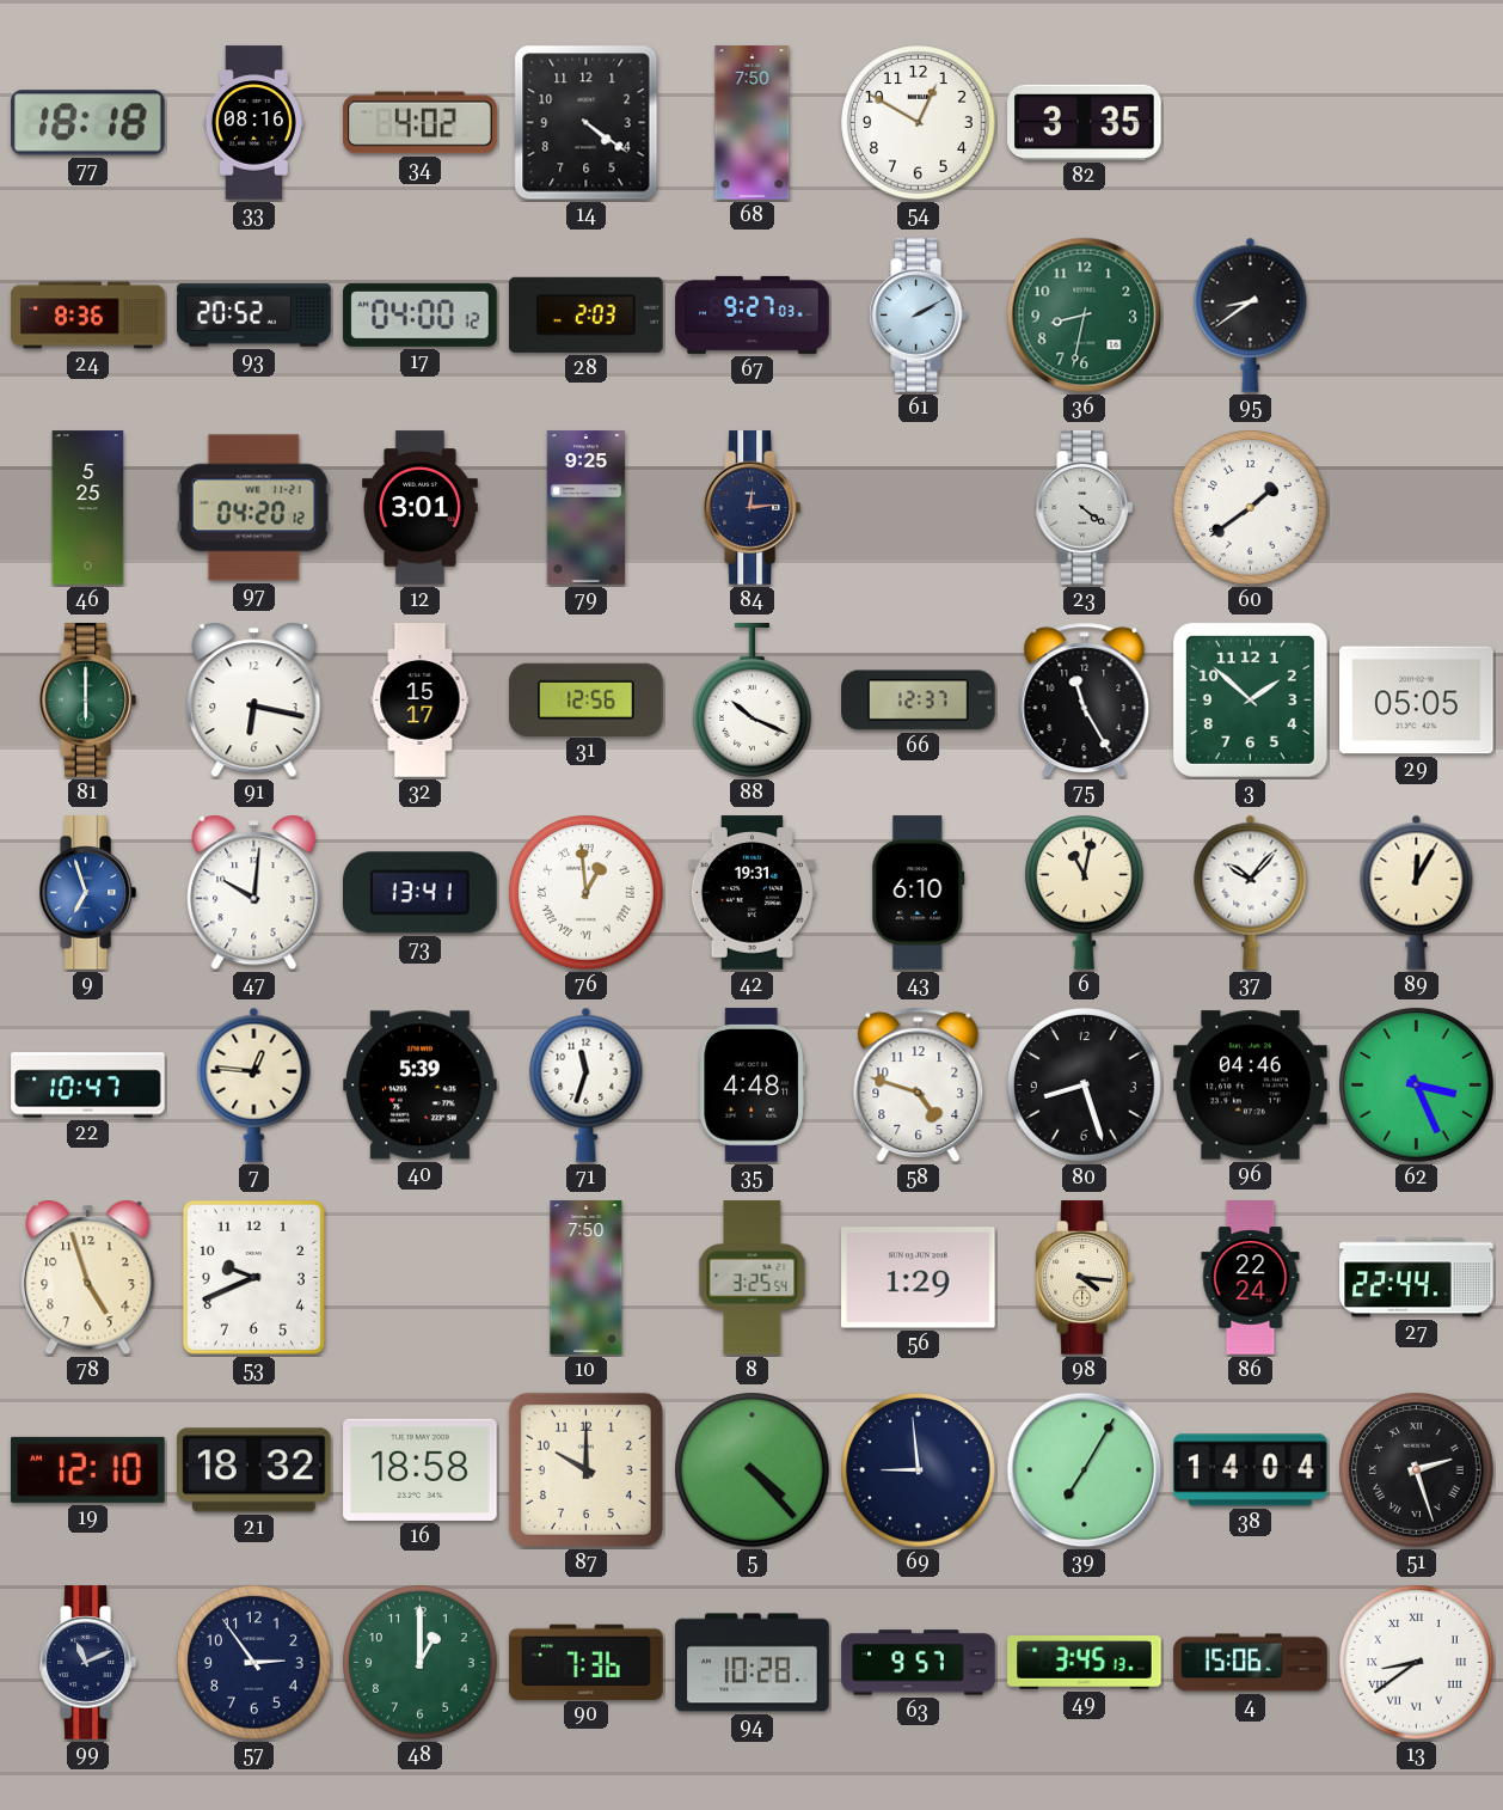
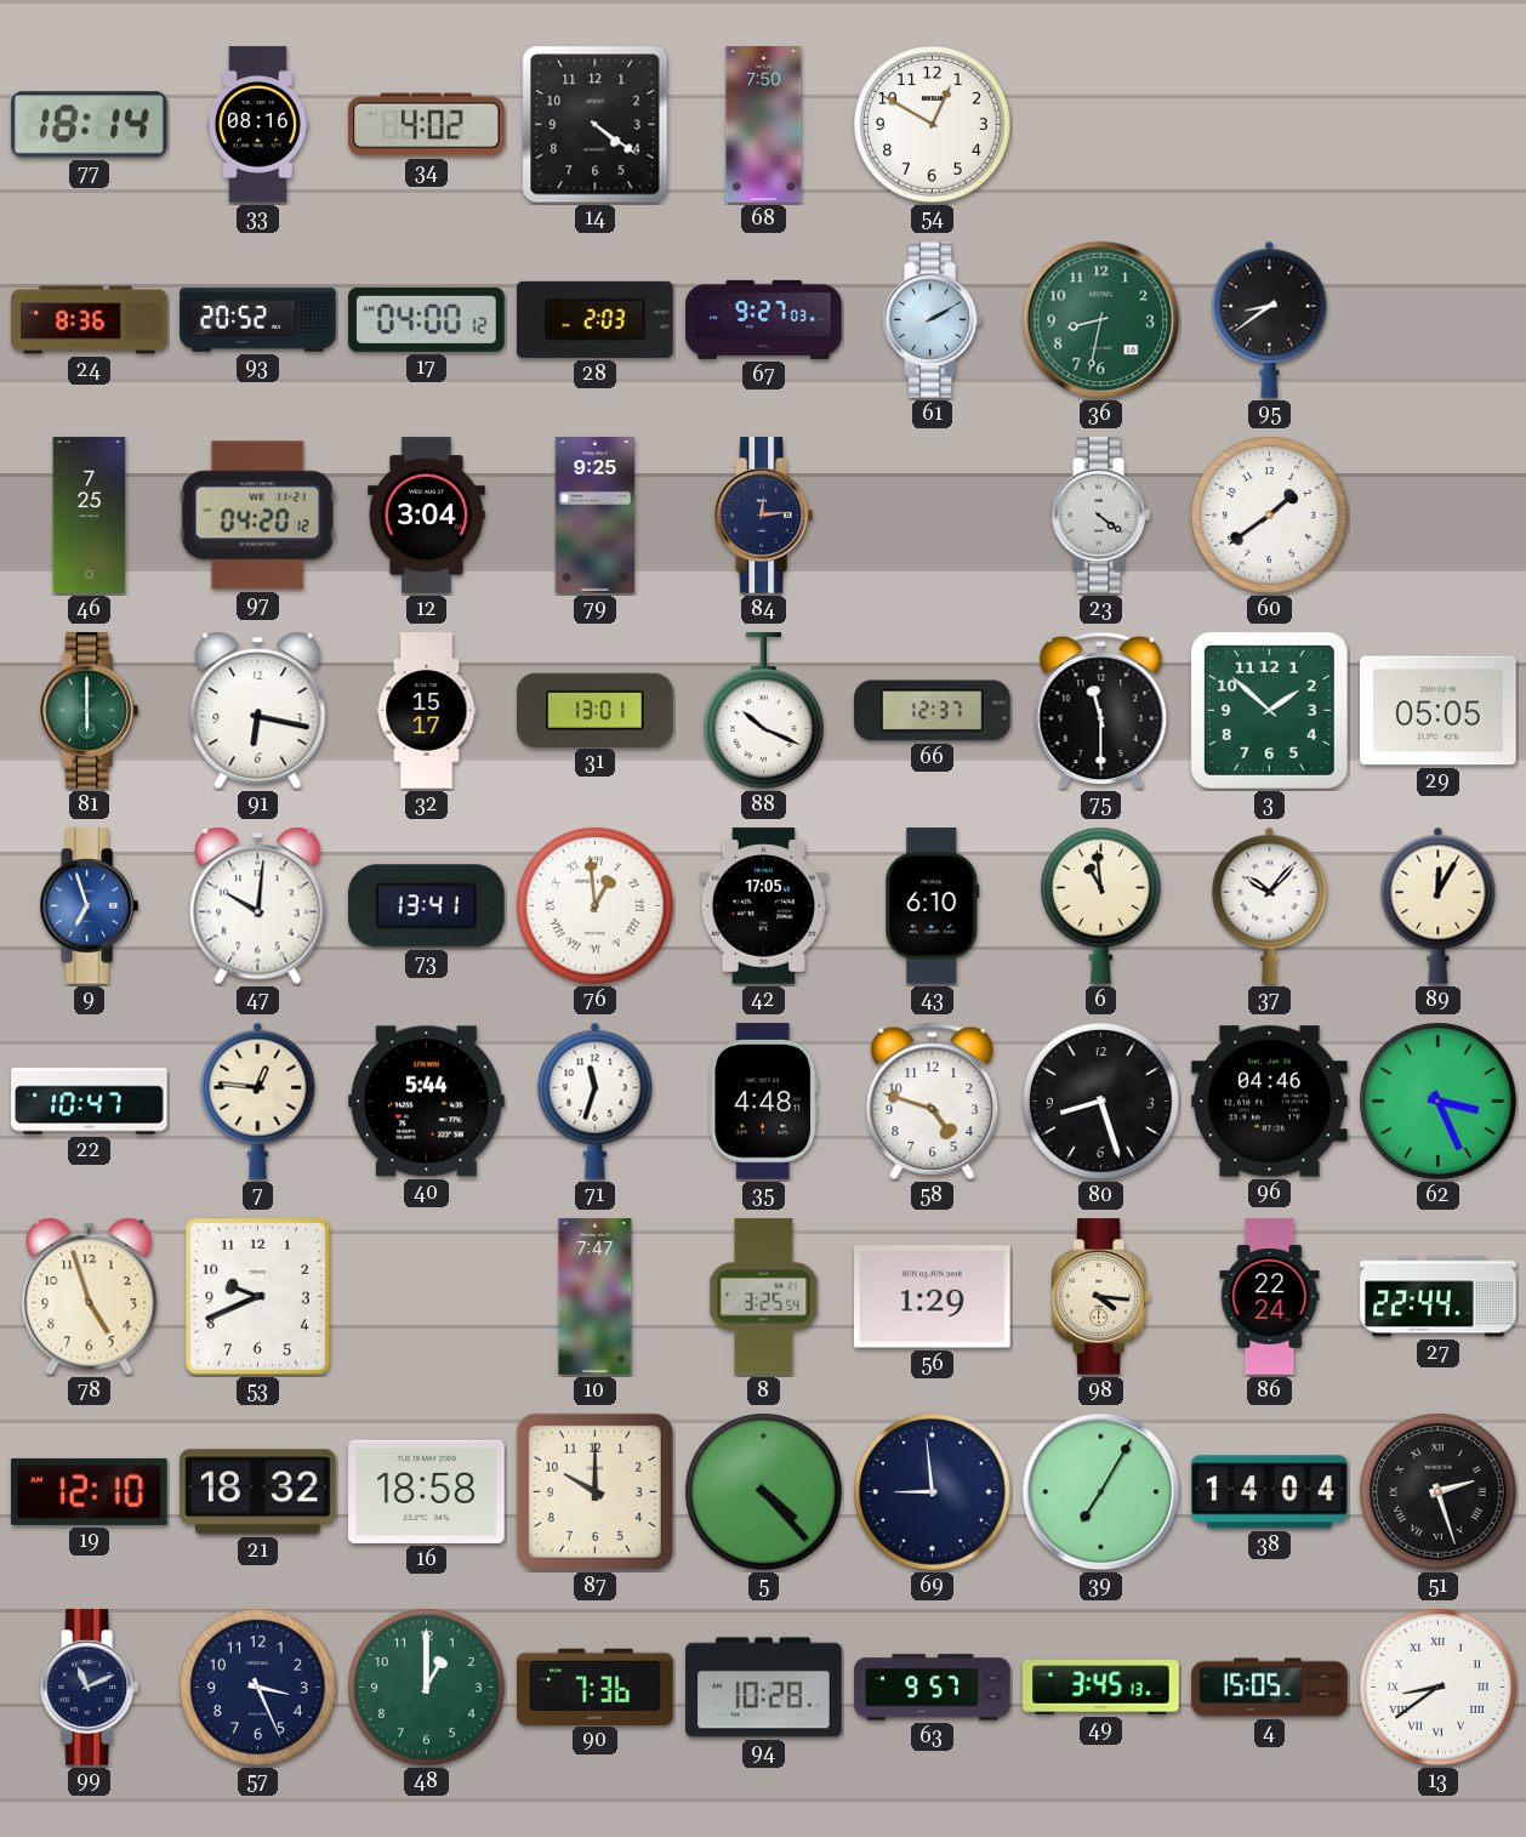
77: 18:18 -> 18:14 (90, 125)
82: 3:35 -> none (1085, 122)
46: 5:25 -> 7:25 (90, 516)
12: 3:01 -> 3:04 (427, 516)
31: 12:56 -> 13:01 (596, 710)
75: 11:25 -> 11:30 (1101, 711)
42: 19:31 -> 17:05 (763, 906)
6: 11:02 -> 10:59 (1101, 906)
40: 5:39 -> 5:44 (427, 1102)
10: 7:50 -> 7:47 (596, 1297)
57: 2:54 -> 3:26 (258, 1688)
4: 15:06 -> 15:05 (1270, 1688)
